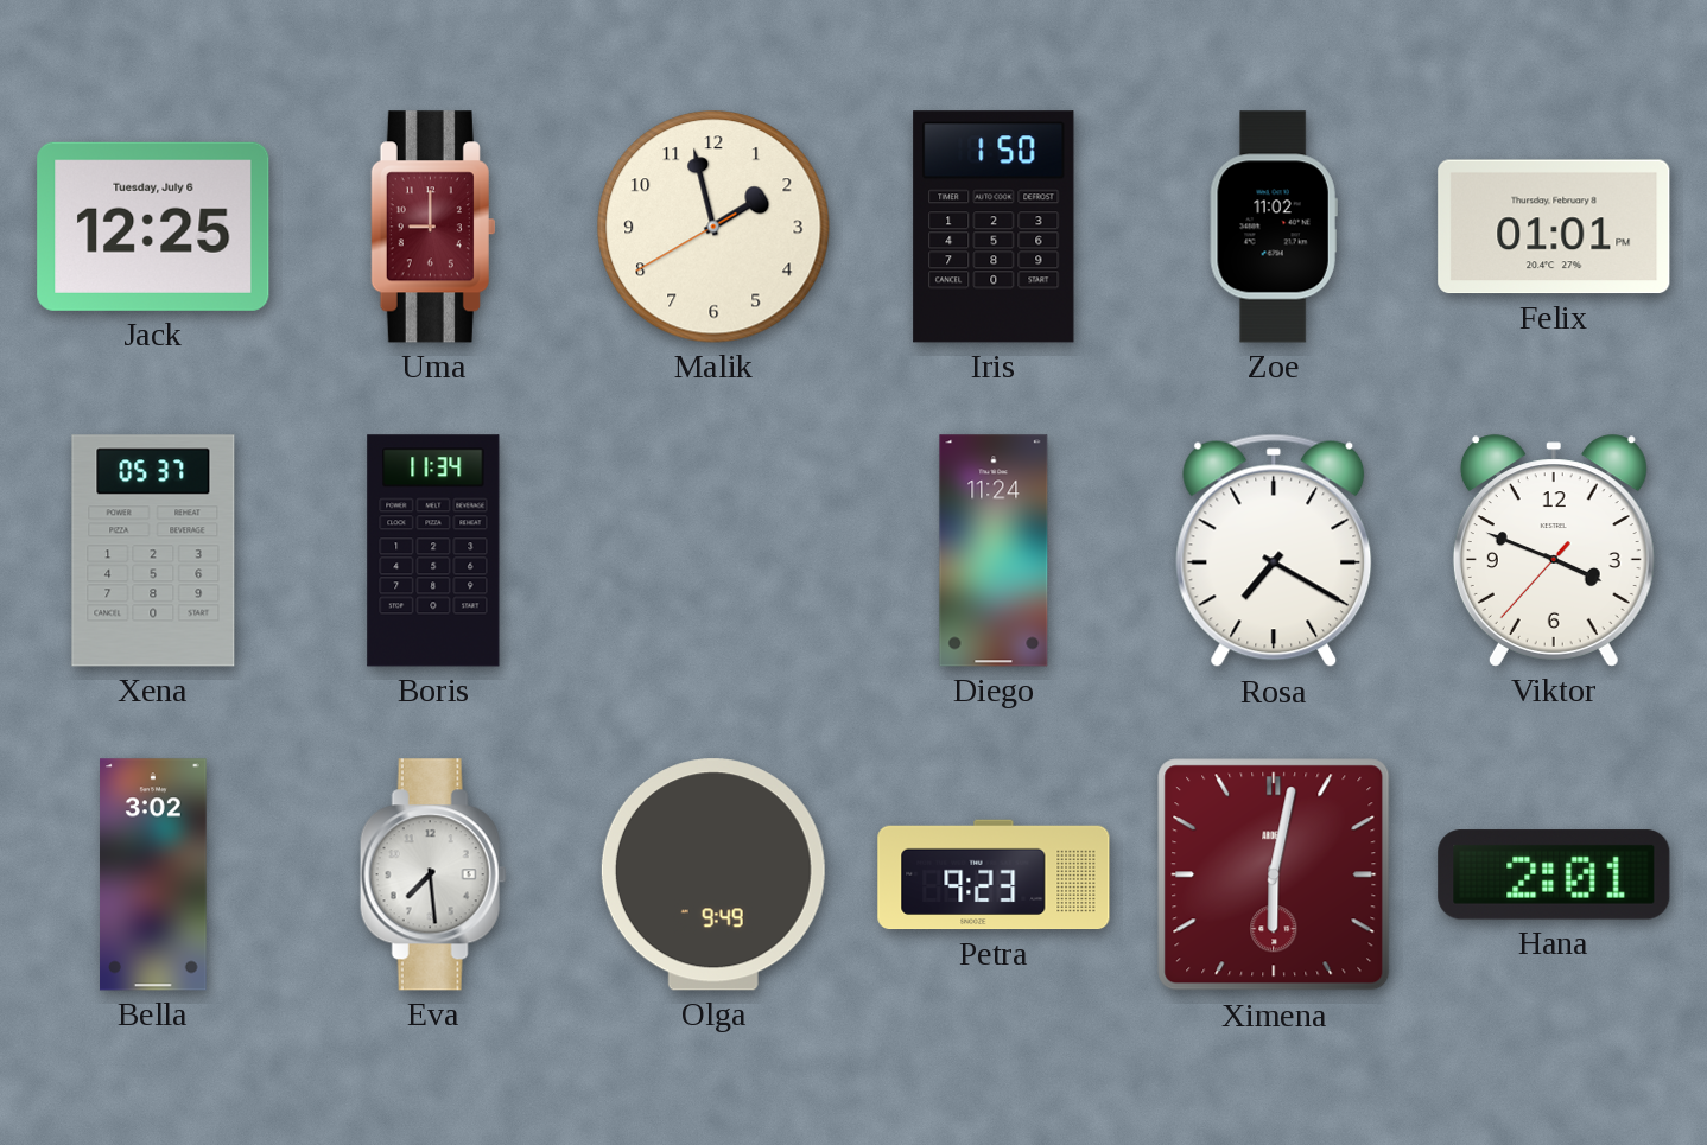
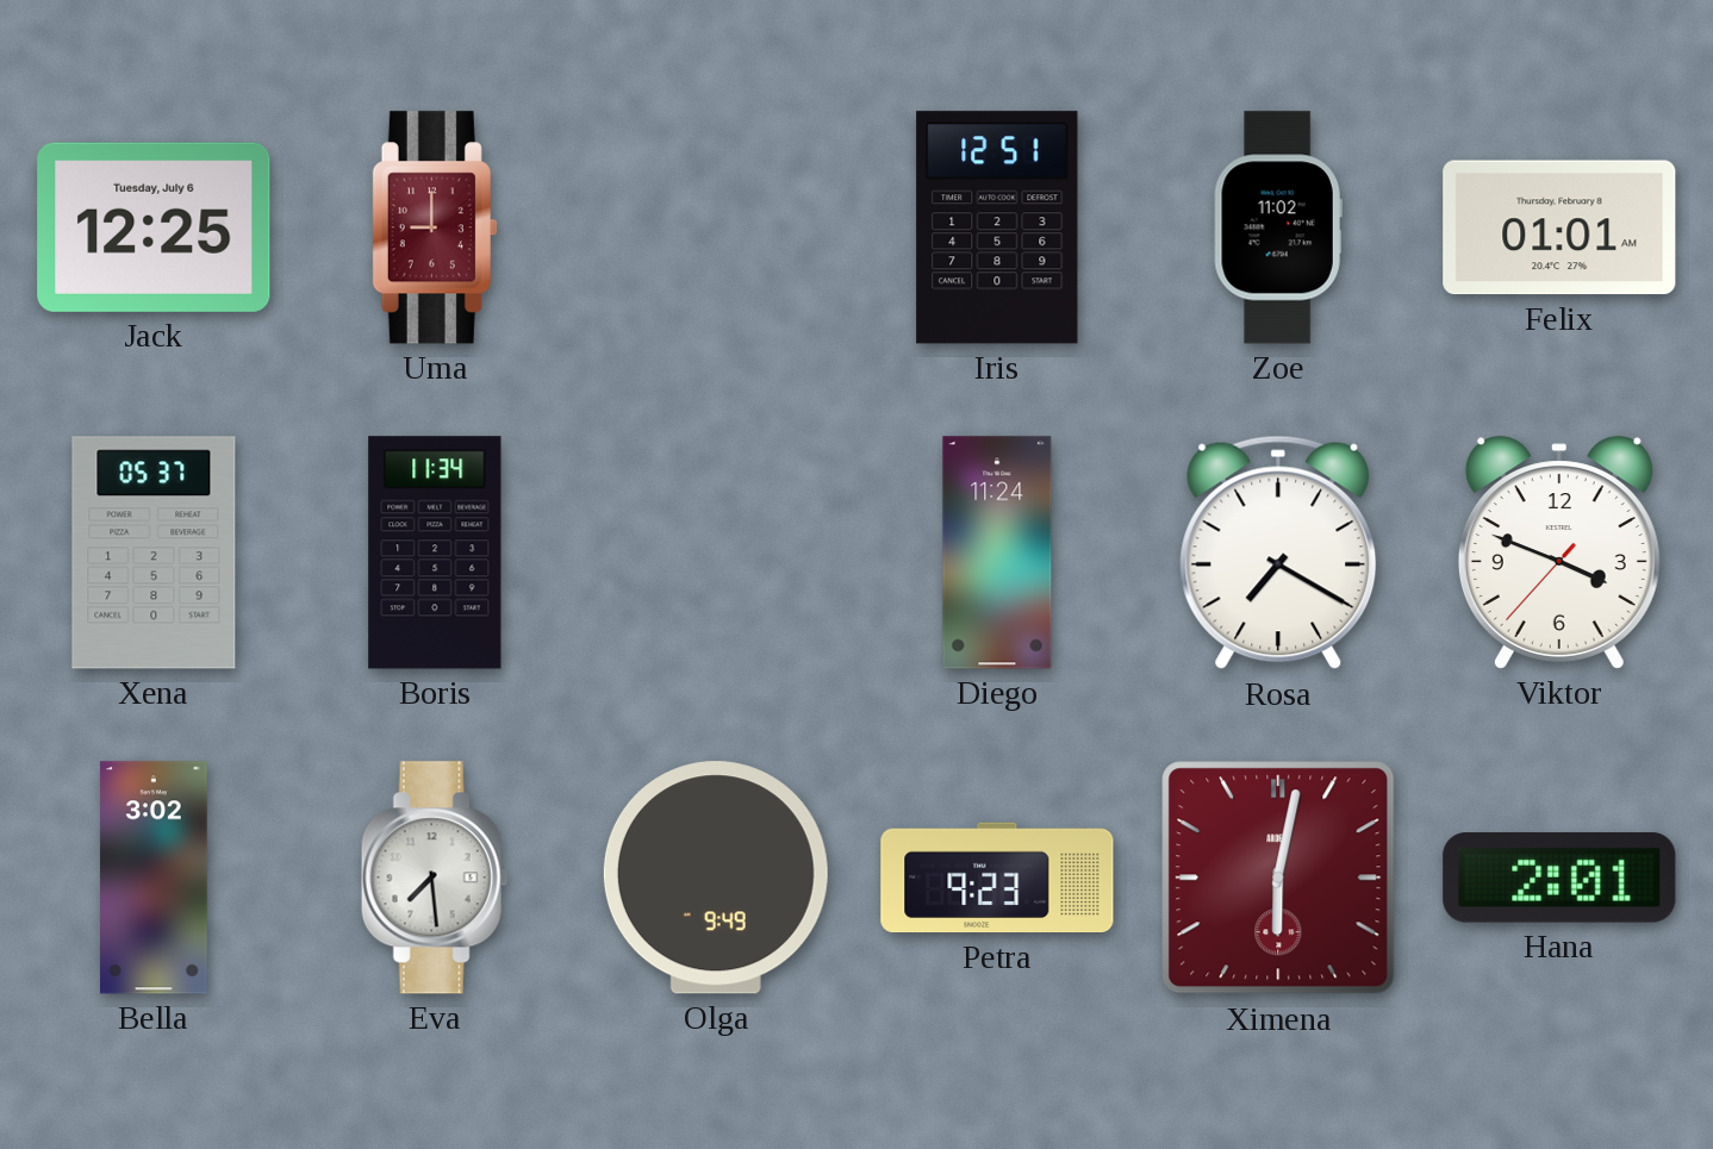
Malik: 1:57 -> none (713, 227)
Iris: 1:50 -> 12:51 (997, 227)
Felix: 01:01 PM -> 01:01 AM (1559, 227)
